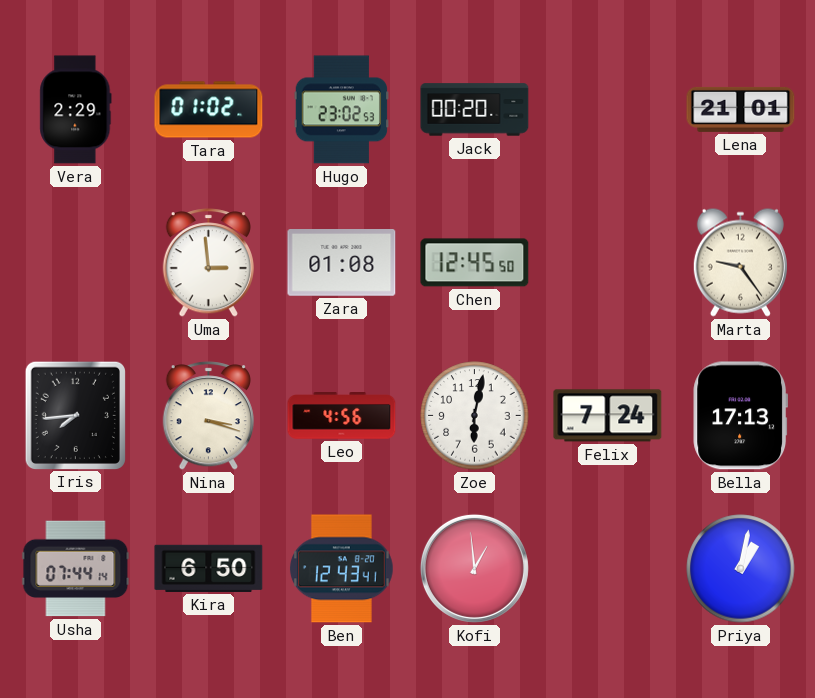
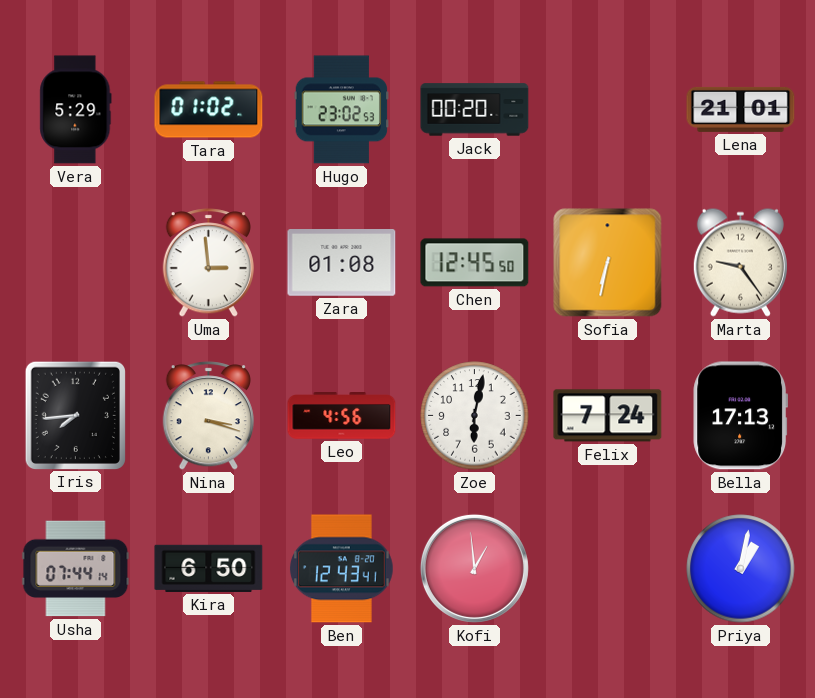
Vera: 2:29 -> 5:29 (76, 110)
Sofia: none -> 6:32 (608, 263)
